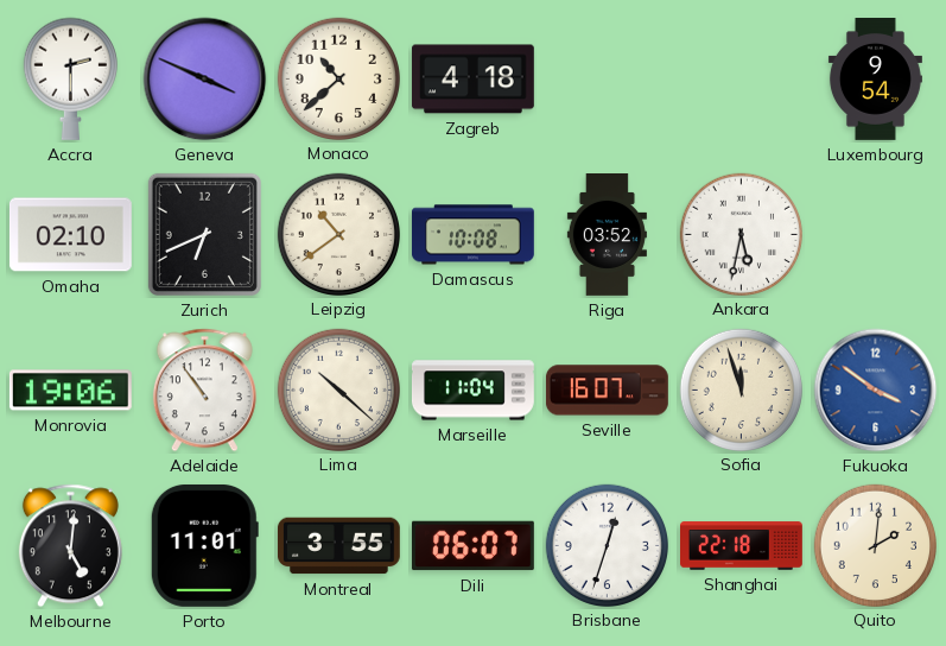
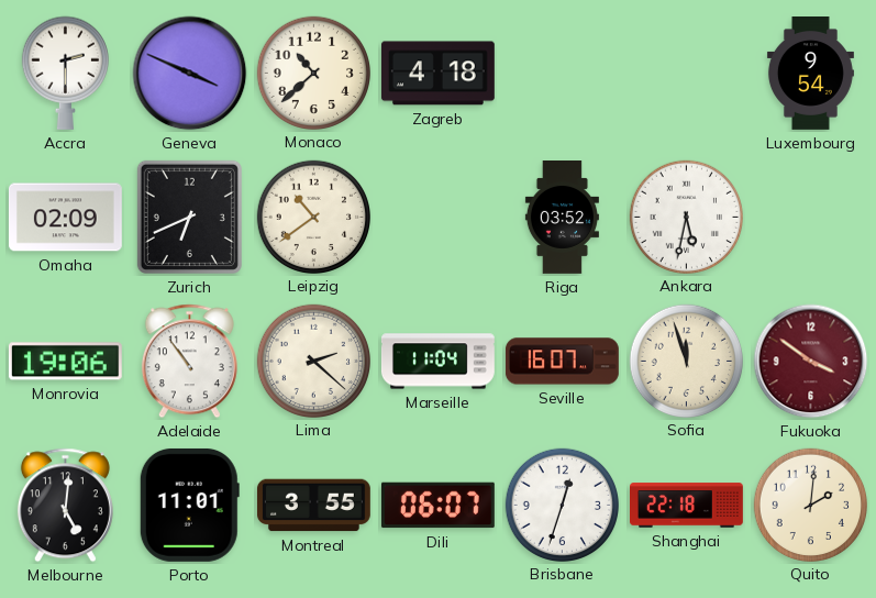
Omaha: 02:10 -> 02:09 (65, 218)
Damascus: 10:08 -> none (472, 235)
Lima: 10:22 -> 2:22 (313, 361)
Fukuoka dial: blue -> burgundy (811, 362)
